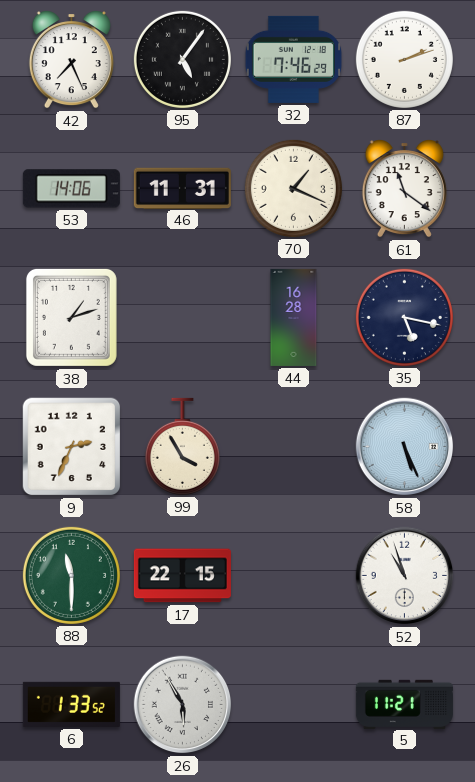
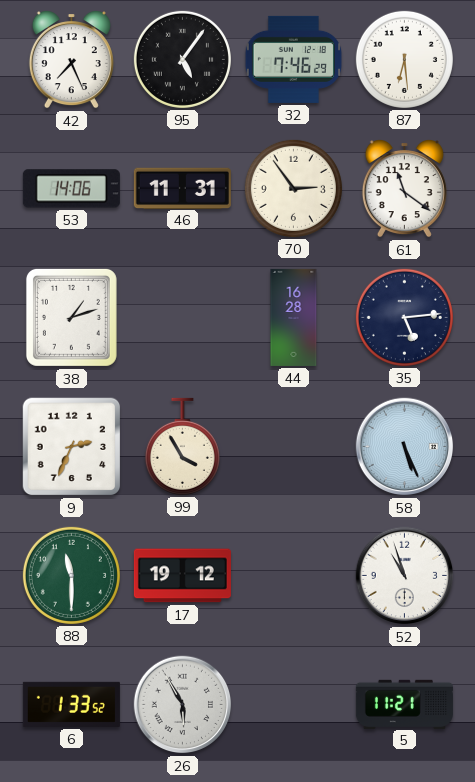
87: 2:12 -> 6:29 (404, 59)
70: 1:19 -> 2:54 (293, 188)
35: 5:17 -> 5:14 (404, 317)
17: 22:15 -> 19:12 (182, 576)
